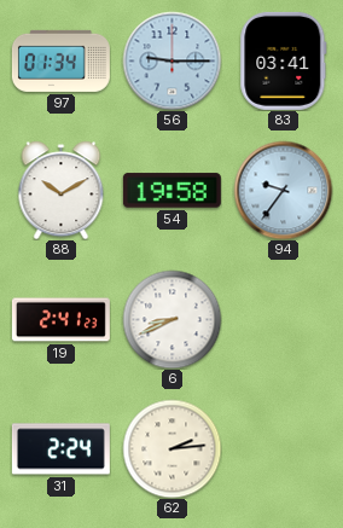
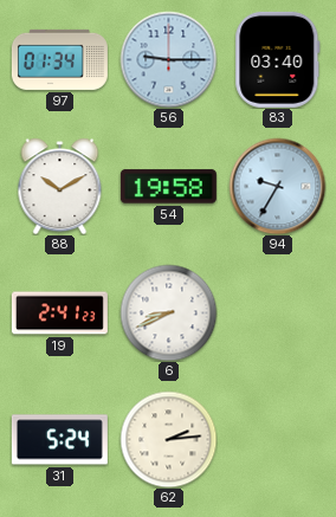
83: 03:41 -> 03:40 (278, 59)
94: 9:36 -> 9:35 (277, 186)
31: 2:24 -> 5:24 (59, 440)
